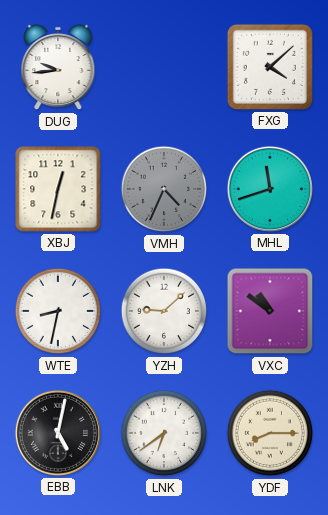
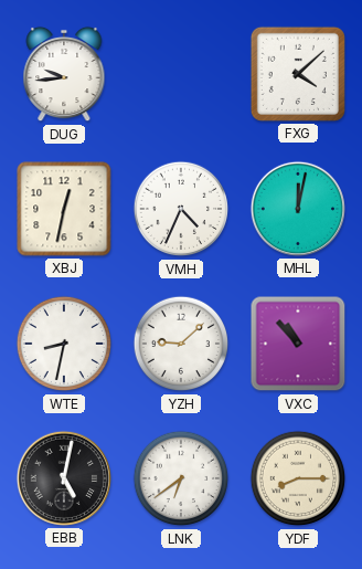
VMH dial: grey -> white (181, 209)
MHL: 11:42 -> 12:02 (298, 209)
VXC: 10:51 -> 10:53 (298, 344)
